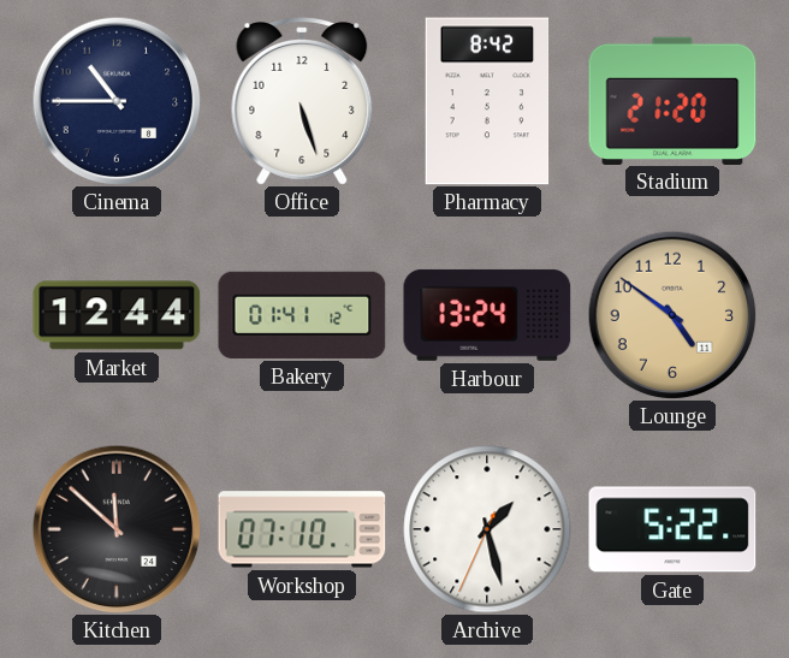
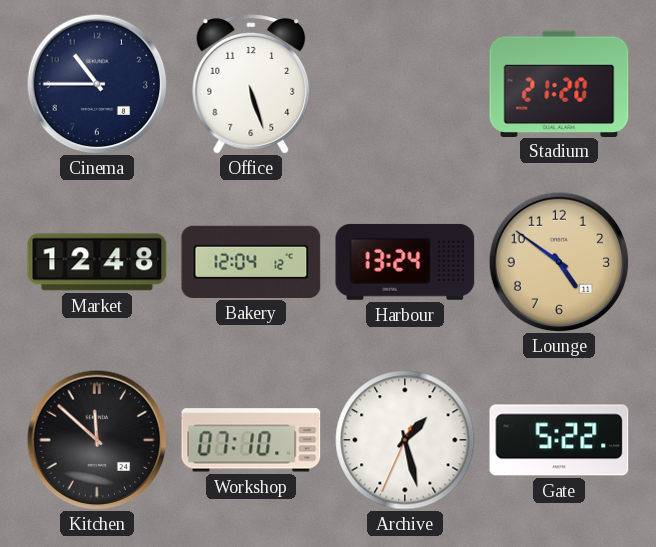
Pharmacy: 8:42 -> none (487, 101)
Market: 12:44 -> 12:48 (97, 262)
Bakery: 01:41 -> 12:04 (251, 262)
